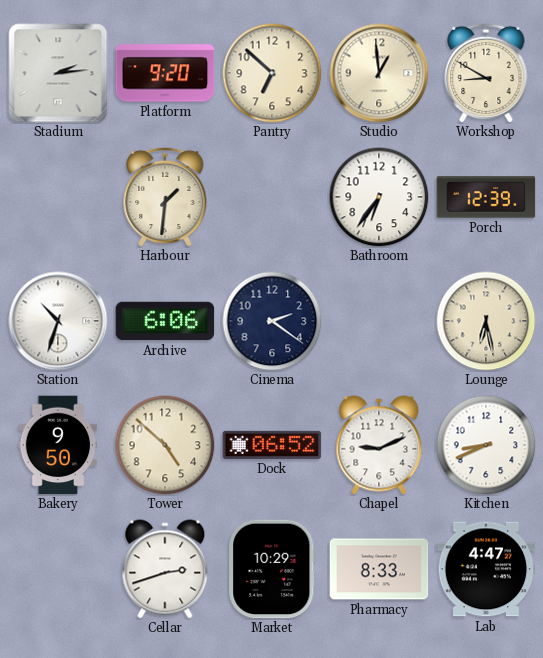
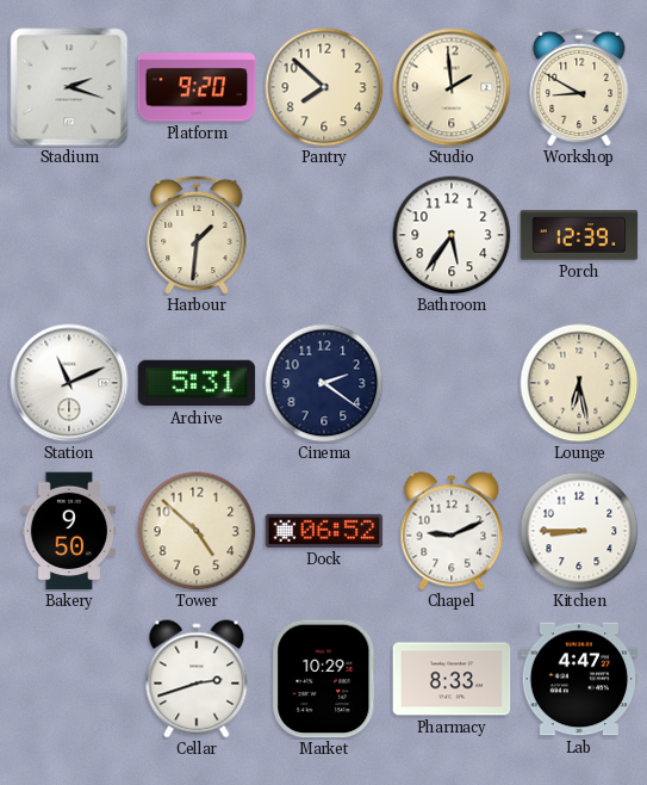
Stadium: 2:14 -> 2:18 (69, 87)
Pantry: 6:52 -> 7:52 (324, 87)
Studio: 12:59 -> 1:59 (452, 87)
Bathroom: 6:36 -> 5:36 (452, 235)
Station: 10:33 -> 11:11 (69, 383)
Archive: 6:06 -> 5:31 (197, 383)
Kitchen: 8:41 -> 8:45 (579, 531)
